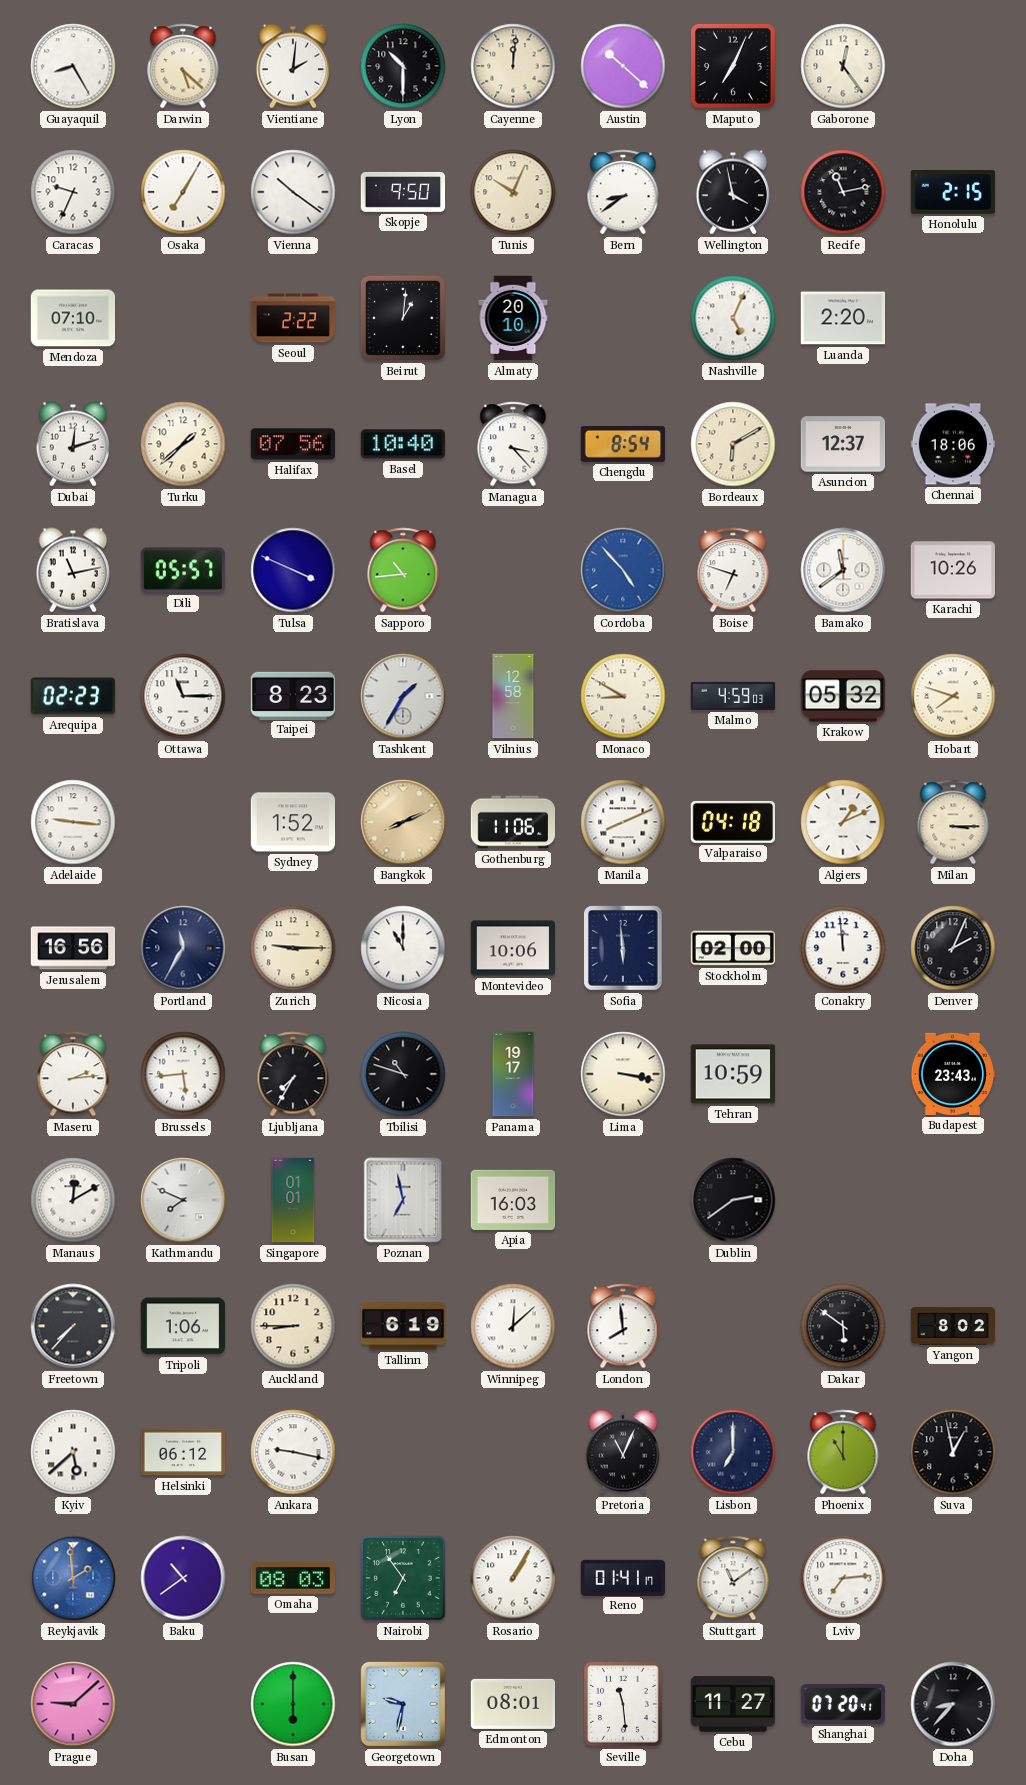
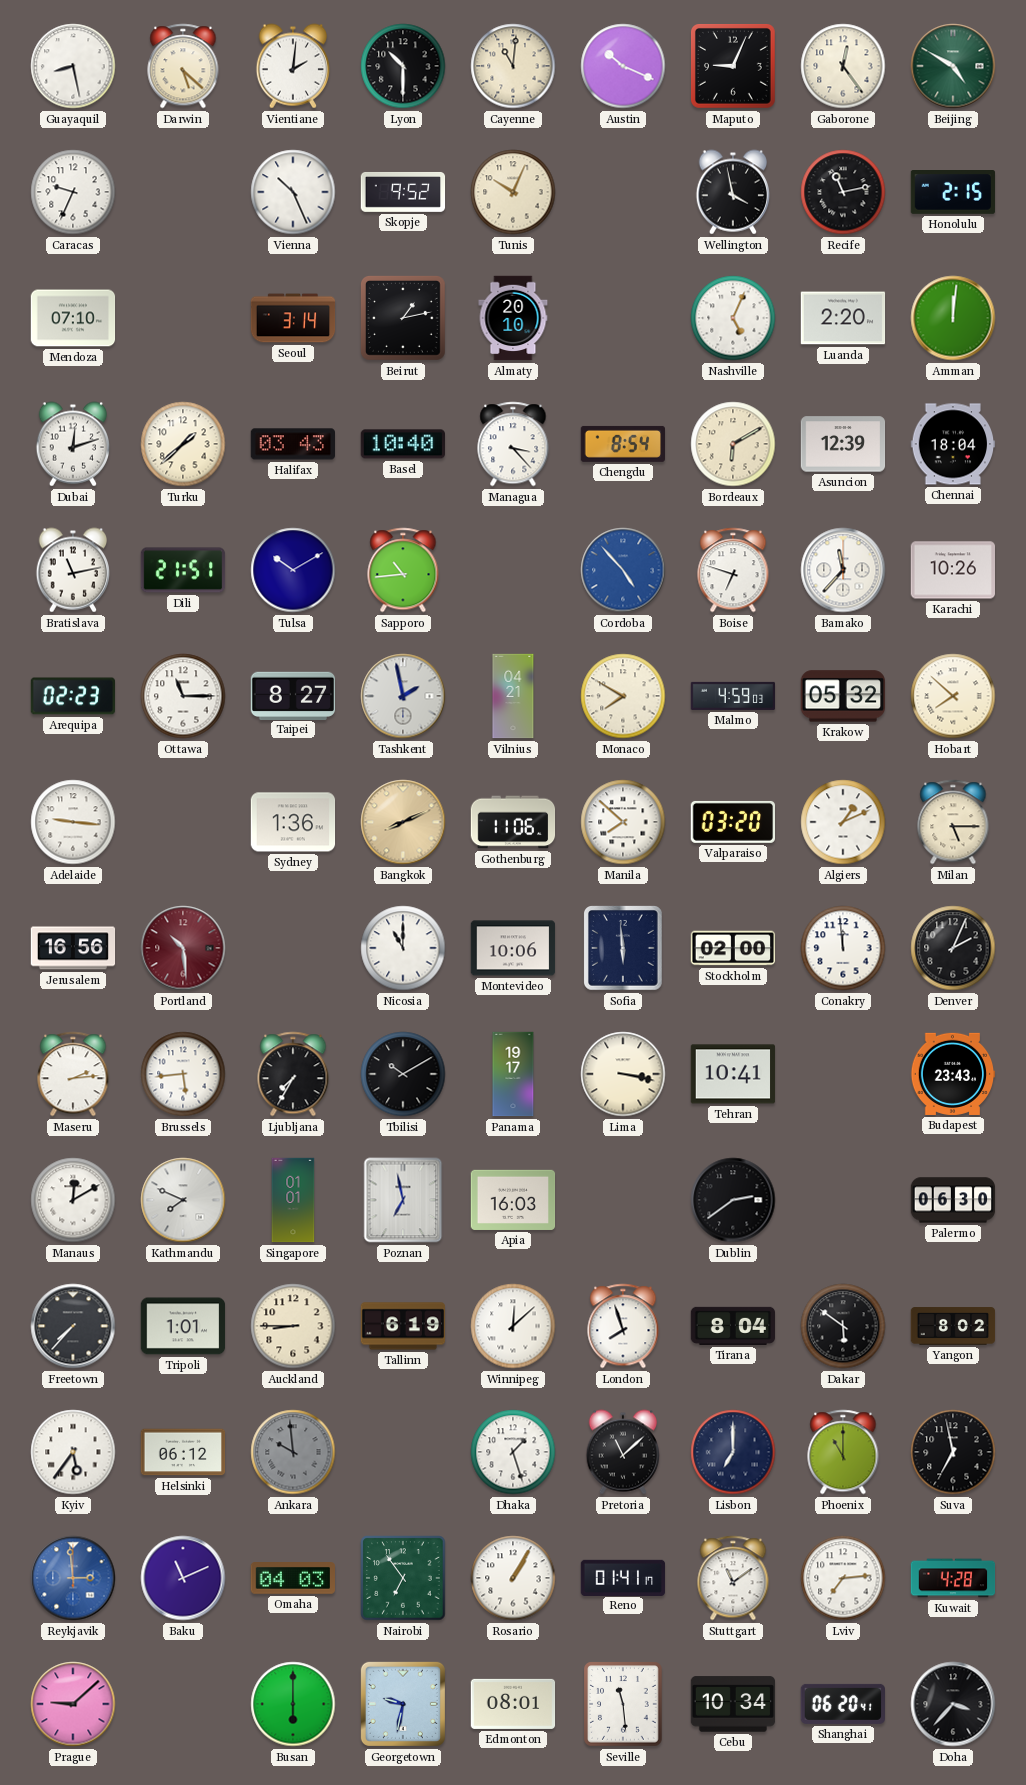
Guayaquil: 8:25 -> 8:28 (73, 66)
Cayenne: 12:01 -> 11:01 (513, 66)
Austin: 10:22 -> 10:19 (623, 66)
Maputo: 7:04 -> 9:04 (734, 67)
Beijing: none -> 4:50 (953, 66)
Osaka: 7:05 -> none (183, 192)
Vienna: 10:21 -> 10:26 (293, 192)
Skopje: 9:50 -> 9:52 (403, 192)
Bern: 8:39 -> none (623, 192)
Seoul: 2:22 -> 3:14 (293, 318)
Beirut: 1:01 -> 1:13 (404, 319)
Amman: none -> 12:01 (953, 318)
Halifax: 07:56 -> 03:43 (293, 444)
Asuncion: 12:37 -> 12:39 (843, 444)
Chennai: 18:06 -> 18:04 (953, 444)
Dili: 05:57 -> 21:51 (183, 570)
Tulsa: 3:49 -> 10:10 (293, 570)
Bamako: 11:39 -> 11:37 (843, 570)
Taipei: 8:23 -> 8:27 (293, 695)
Tashkent: 1:35 -> 1:58 (403, 696)
Vilnius: 12:58 -> 04:21 (513, 696)
Monaco: 8:50 -> 7:50 (623, 696)
Hobart: 7:48 -> 7:52 (953, 696)
Sydney: 1:52 -> 1:36 (293, 822)
Manila: 8:11 -> 7:52 (623, 822)
Valparaiso: 04:18 -> 03:20 (733, 822)
Milan: 3:15 -> 5:15 (953, 822)
Portland: 11:35 -> 10:29 (183, 948)
Portland dial: navy -> burgundy (183, 948)
Zurich: 9:15 -> none (293, 948)
Tbilisi: 10:48 -> 10:10 (403, 1074)
Tehran: 10:59 -> 10:41 (733, 1074)
Palermo: none -> 06:30 (953, 1200)
Tripoli: 1:06 -> 1:01 (183, 1326)
London: 7:59 -> 7:57 (623, 1326)
Tirana: none -> 8:04 (733, 1326)
Kyiv: 5:38 -> 5:36 (73, 1452)
Ankara: 9:17 -> 9:59 (293, 1452)
Ankara dial: white -> grey (293, 1452)
Dhaka: none -> 1:27 (513, 1452)
Pretoria: 11:04 -> 11:08 (622, 1452)
Suva: 12:58 -> 6:58 (953, 1452)
Reykjavik: 1:59 -> 2:59 (73, 1578)
Baku: 10:39 -> 11:11 (183, 1578)
Omaha: 08:03 -> 04:03 (292, 1579)
Kuwait: none -> 4:28 (953, 1578)
Cebu: 11:27 -> 10:34 (733, 1704)
Shanghai: 07:20 -> 06:20 (842, 1704)
Doha: 8:37 -> 3:37 (953, 1704)
